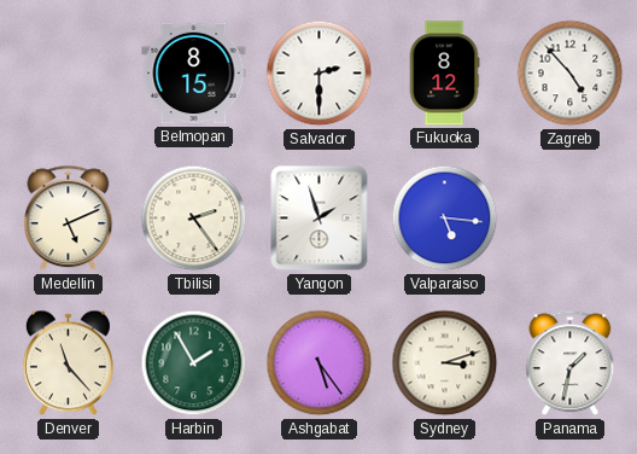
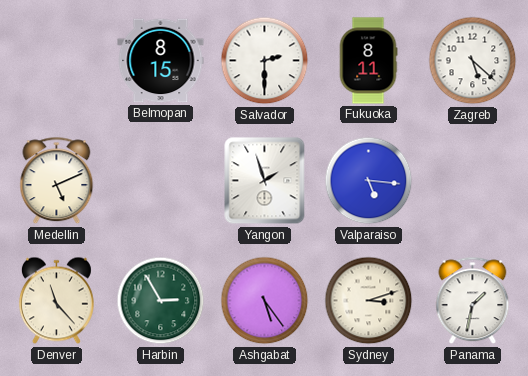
Fukuoka: 8:12 -> 8:11 (368, 61)
Zagreb: 4:53 -> 5:22 (473, 61)
Tbilisi: 2:24 -> none (194, 219)
Harbin: 1:55 -> 2:55 (161, 301)
